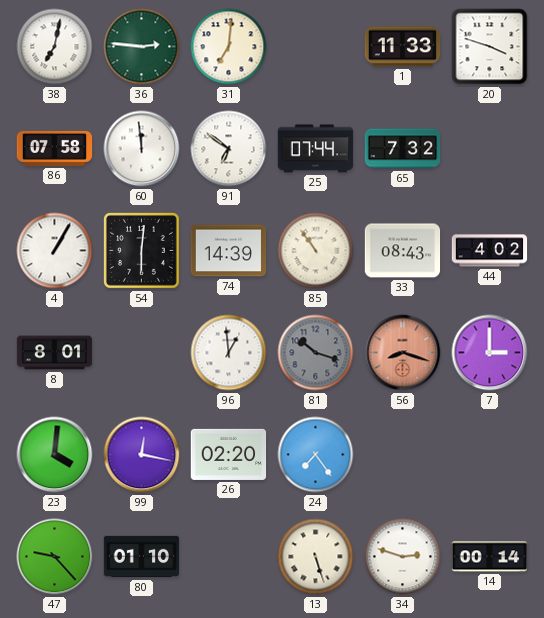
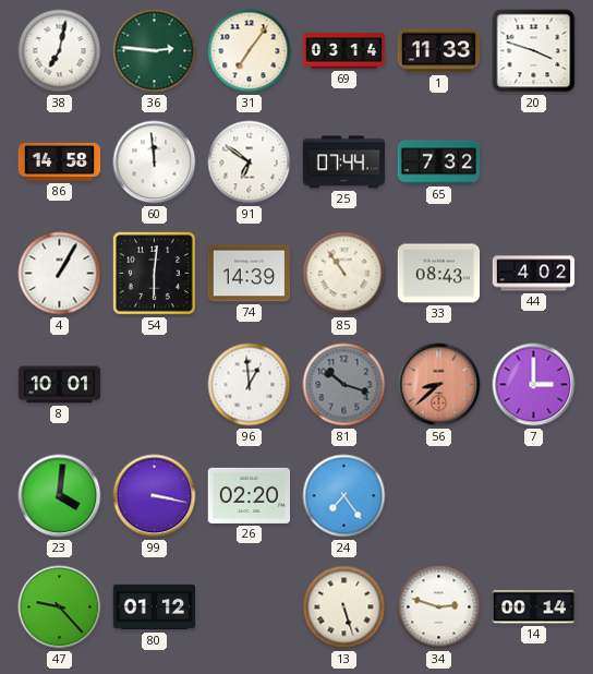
31: 7:01 -> 7:06 (250, 51)
69: none -> 03:14 (344, 51)
86: 07:58 -> 14:58 (60, 161)
8: 8:01 -> 10:01 (60, 385)
56: 8:18 -> 8:38 (439, 385)
99: 12:17 -> 3:17 (155, 496)
80: 01:10 -> 01:12 (155, 607)
